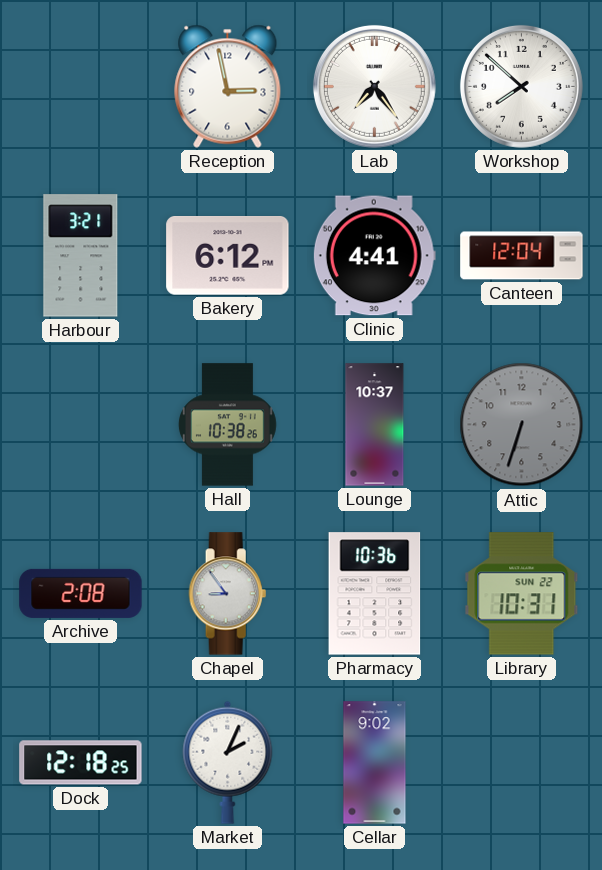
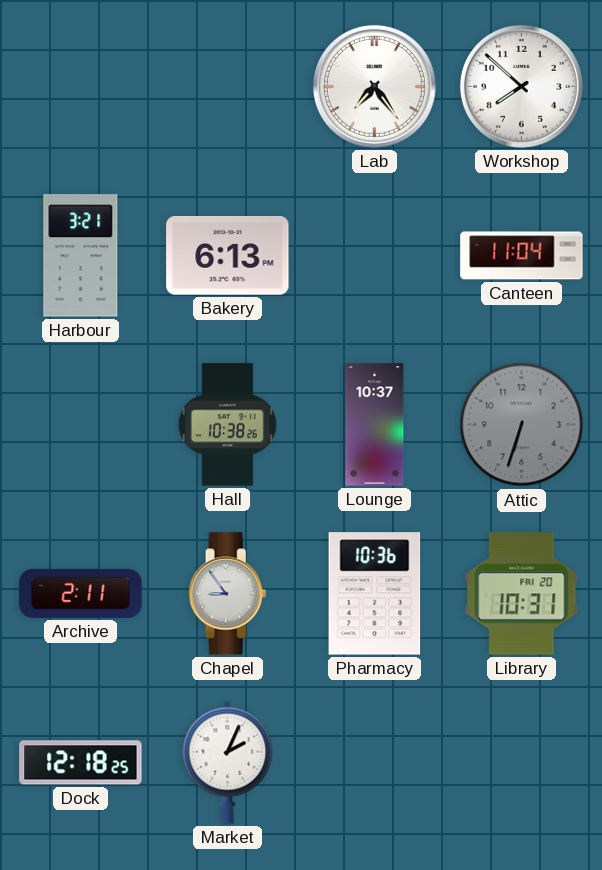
Reception: 2:58 -> none (228, 86)
Bakery: 6:12 -> 6:13 (228, 256)
Clinic: 4:41 -> none (374, 256)
Canteen: 12:04 -> 11:04 (522, 256)
Archive: 2:08 -> 2:11 (81, 593)
Library date: SUN 22 -> FRI 20 (522, 594)
Cellar: 9:02 -> none (375, 763)
